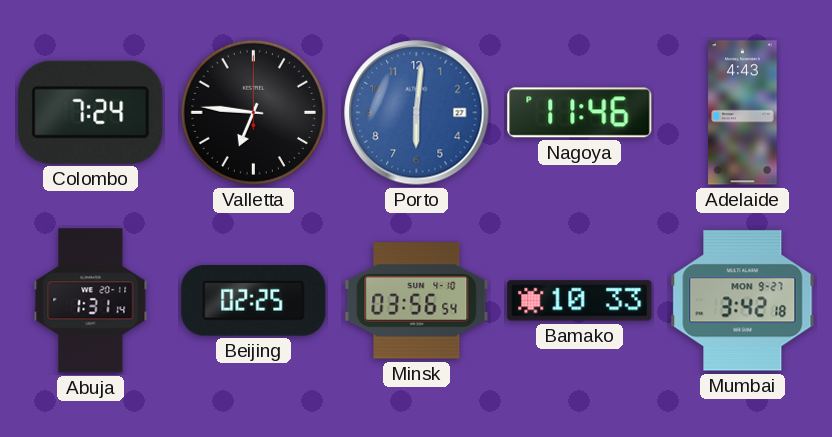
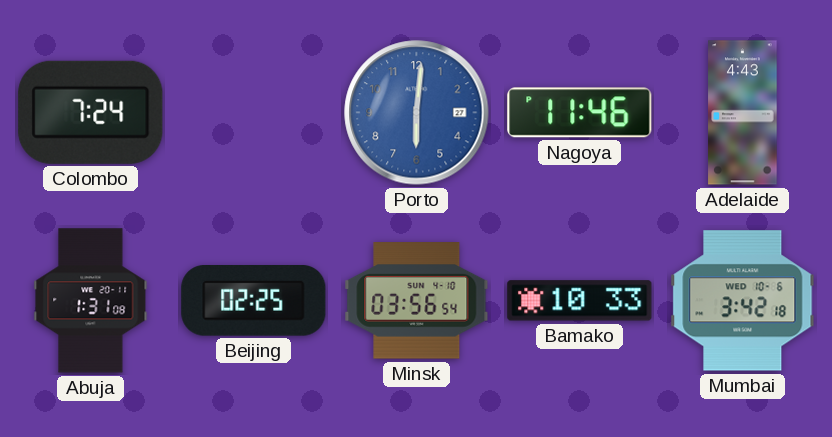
Valletta: 6:46 -> none (253, 112)
Abuja: 1:31:14 -> 1:31:08 (91, 301)
Mumbai date: MON 9-27 -> WED 10-6 (743, 301)
